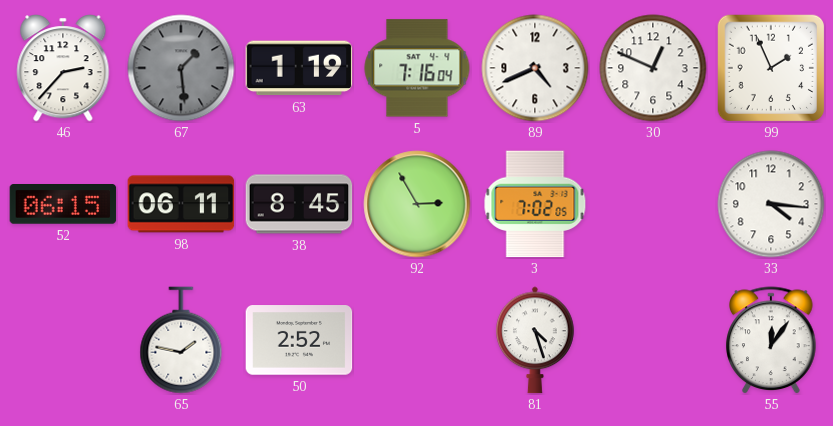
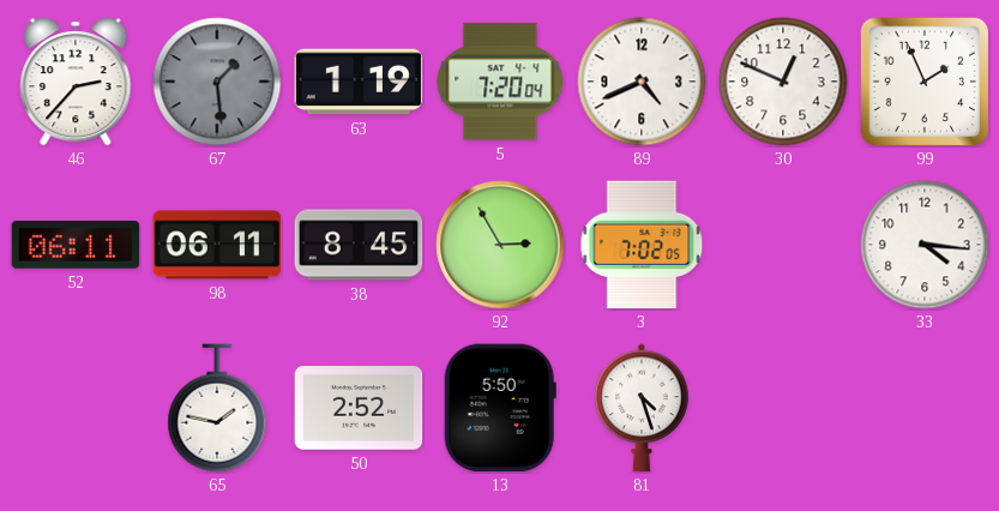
5: 7:16 -> 7:20 (500, 82)
52: 06:15 -> 06:11 (76, 245)
13: none -> 5:50 (500, 408)
55: 12:06 -> none (771, 340)
